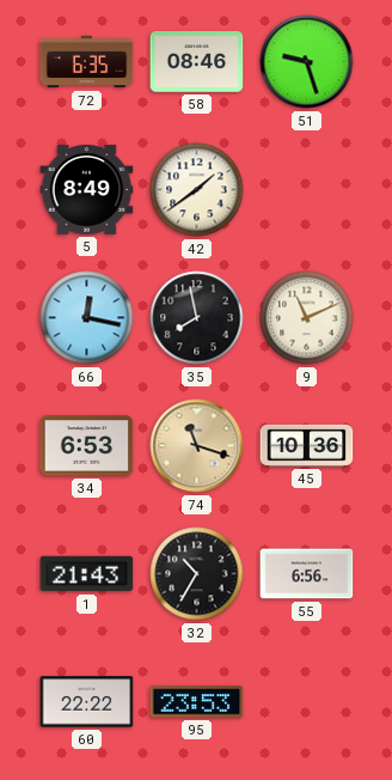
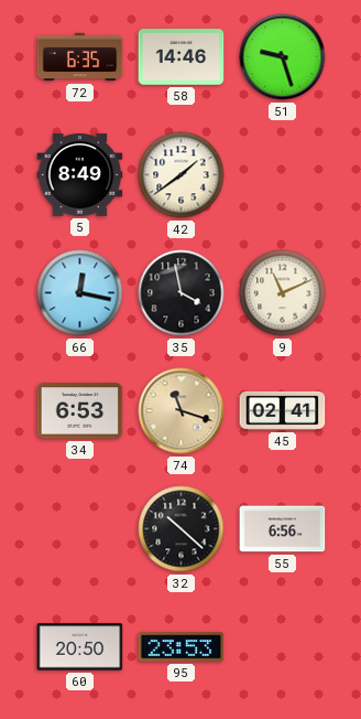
58: 08:46 -> 14:46 (182, 57)
35: 7:58 -> 3:58 (182, 293)
45: 10:36 -> 02:41 (283, 410)
1: 21:43 -> none (87, 574)
32: 10:35 -> 10:22 (182, 529)
60: 22:22 -> 20:50 (80, 647)
